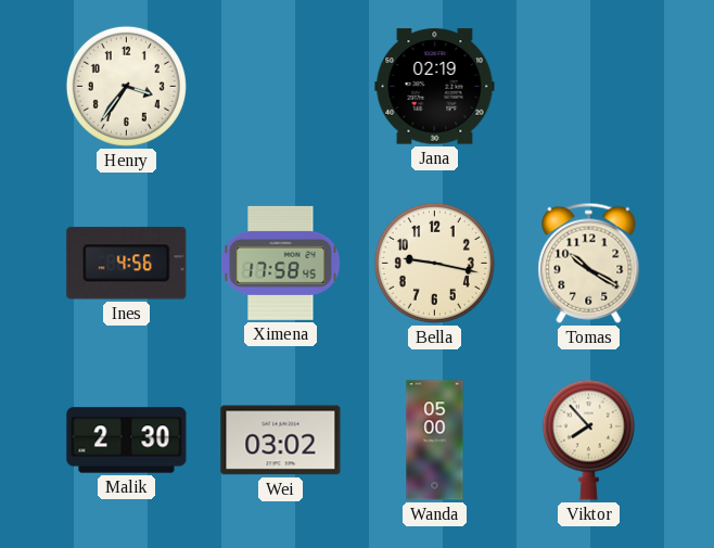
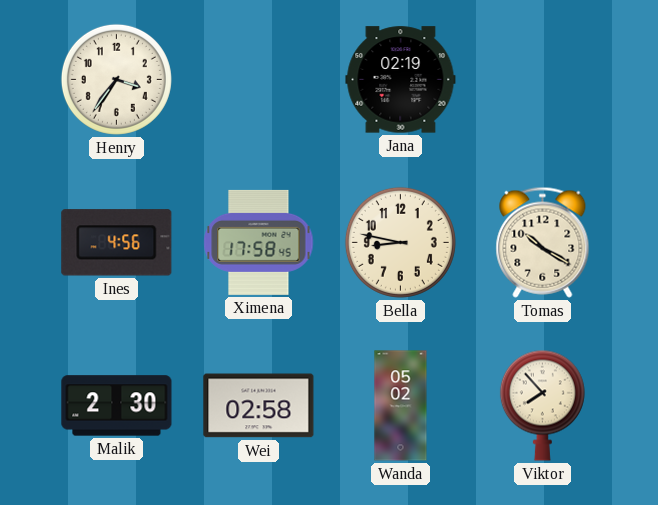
Bella: 9:17 -> 8:47 (400, 242)
Wei: 03:02 -> 02:58 (259, 406)
Wanda: 05:00 -> 05:02 (401, 406)
